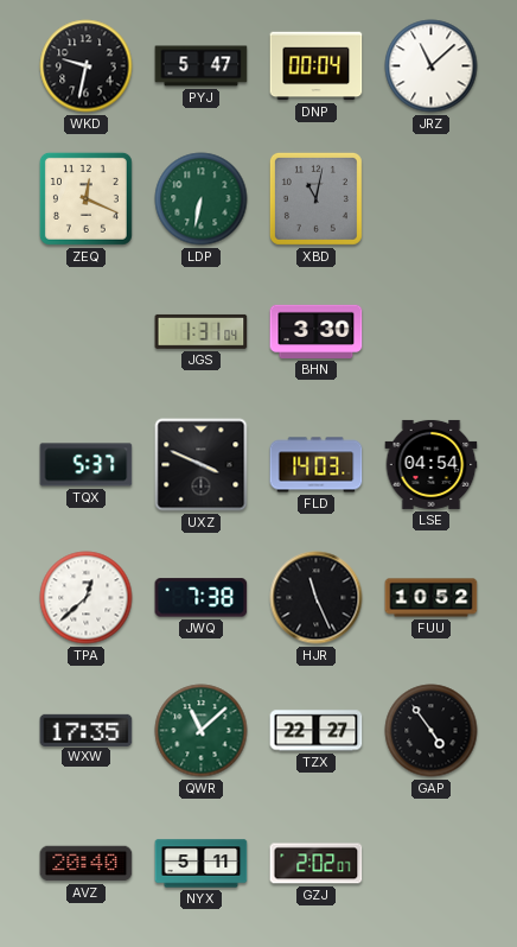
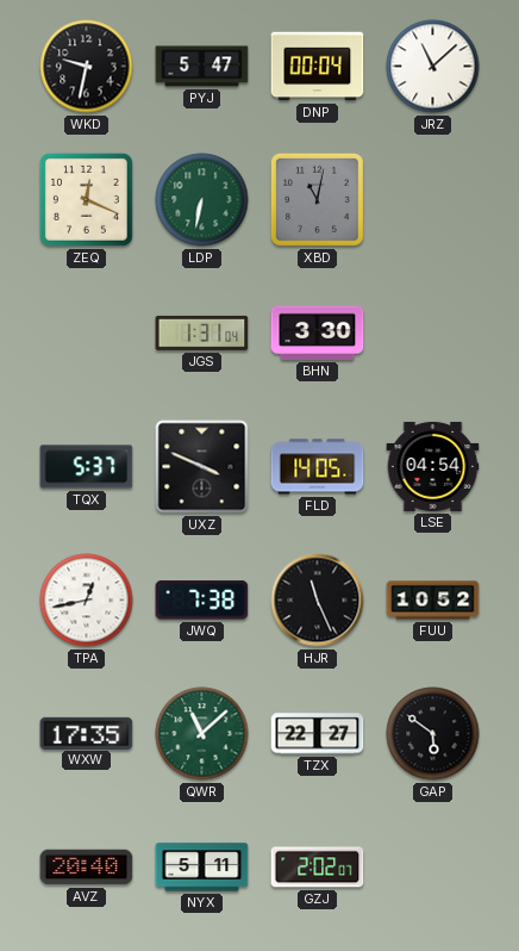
FLD: 14:03 -> 14:05 (318, 467)
TPA: 12:38 -> 12:43 (87, 601)
GAP: 4:54 -> 5:51 (433, 734)
